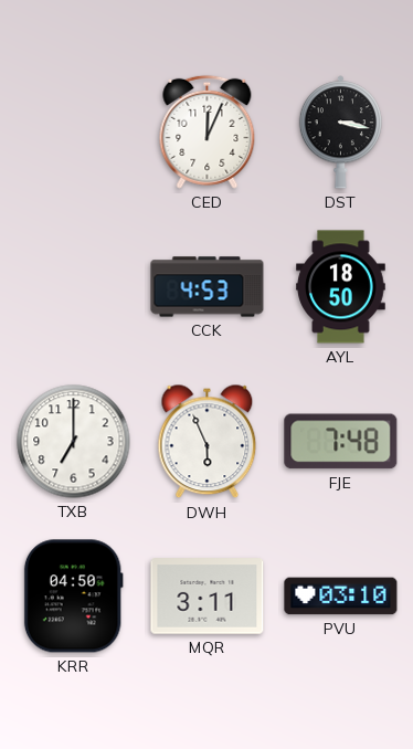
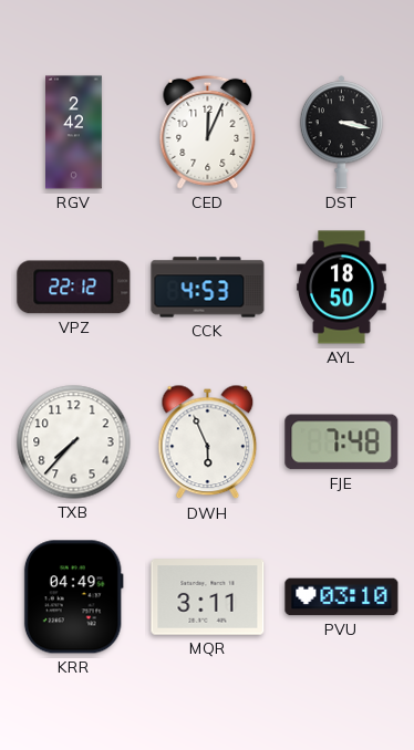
RGV: none -> 2:42 (74, 133)
VPZ: none -> 22:12 (74, 288)
TXB: 7:00 -> 7:37 (74, 442)
KRR: 04:50 -> 04:49 (73, 597)
